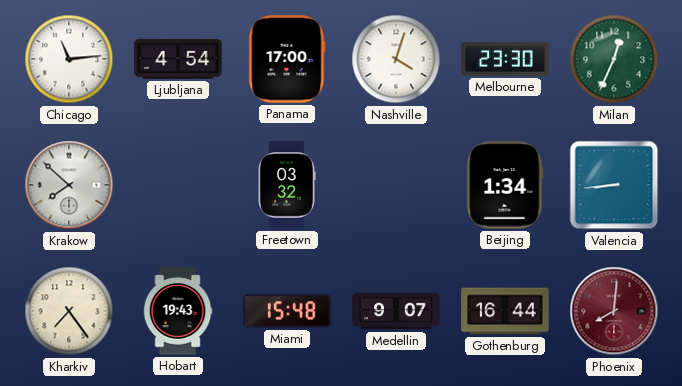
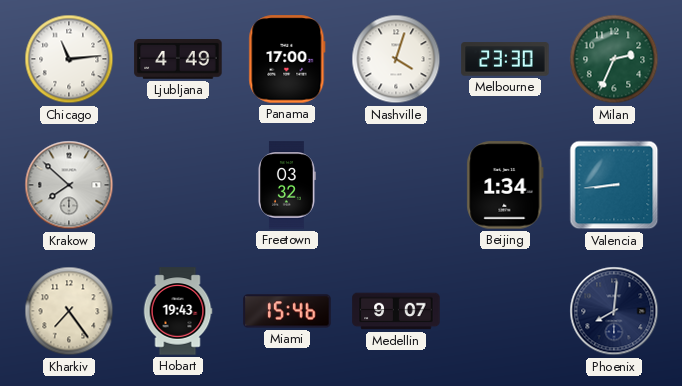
Ljubljana: 4:54 -> 4:49 (178, 59)
Milan: 12:34 -> 2:34 (614, 59)
Miami: 15:48 -> 15:46 (287, 311)
Gothenburg: 16:44 -> none (505, 311)
Phoenix dial: burgundy -> navy (614, 311)
